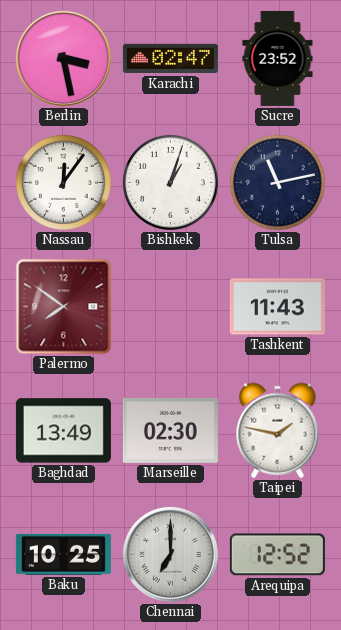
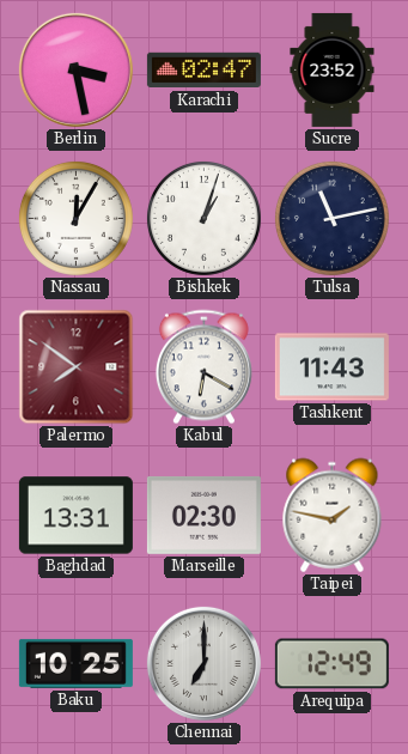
Nassau: 12:06 -> 12:05 (75, 218)
Kabul: none -> 6:20 (203, 367)
Baghdad: 13:49 -> 13:31 (75, 516)
Arequipa: 12:52 -> 12:49 (331, 664)
